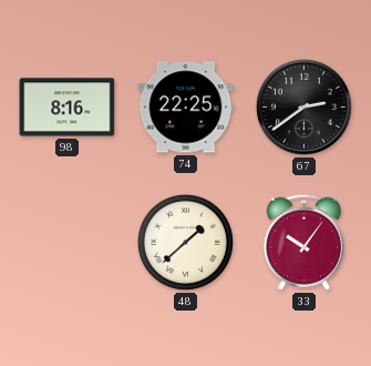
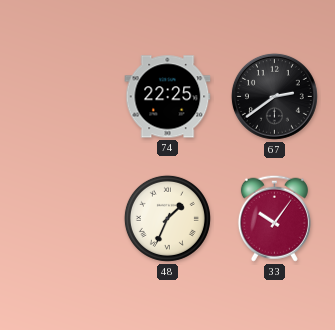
98: 8:16 -> none (68, 108)
48: 1:38 -> 1:34 (167, 218)
